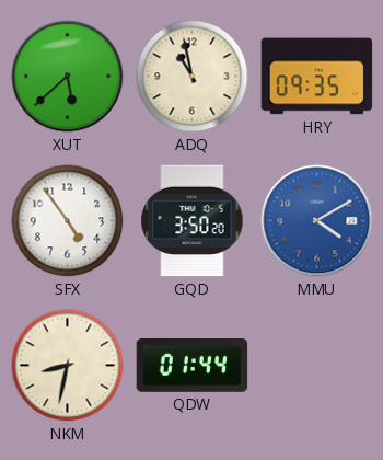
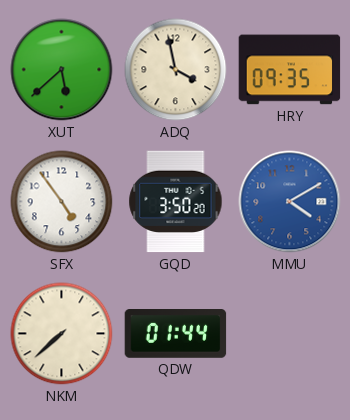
ADQ: 10:58 -> 3:58 (176, 70)
NKM: 8:32 -> 7:38 (62, 334)
